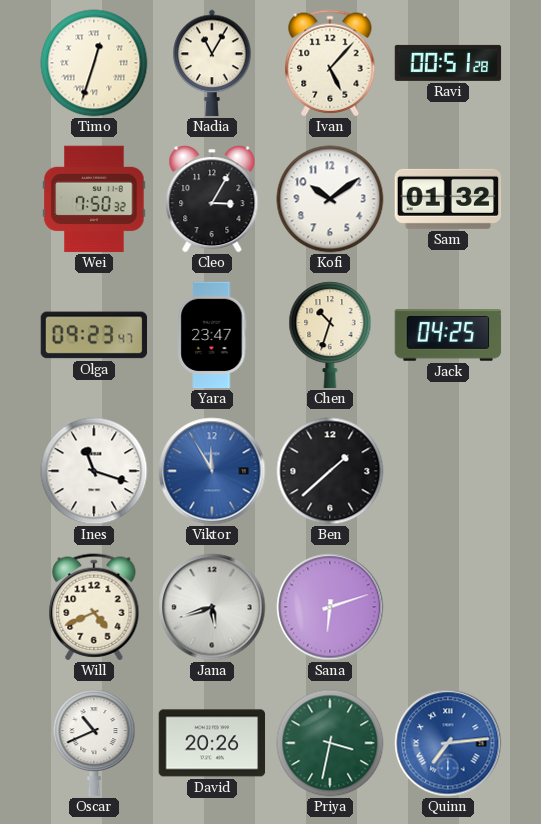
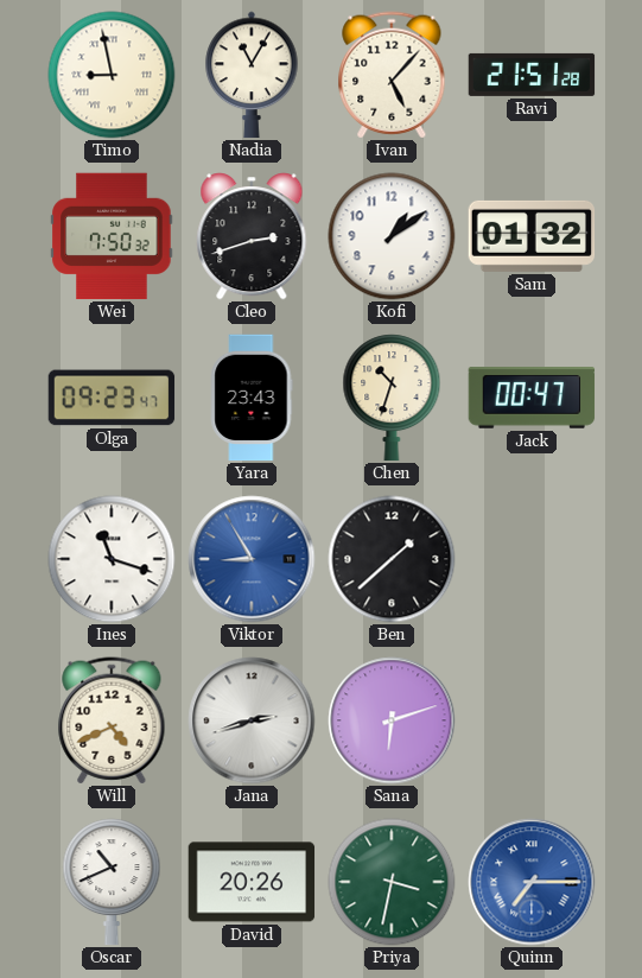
Timo: 12:33 -> 8:58 (112, 75)
Ravi: 00:51 -> 21:51 (532, 75)
Cleo: 3:05 -> 2:42 (252, 236)
Kofi: 10:09 -> 1:09 (392, 236)
Yara: 23:47 -> 23:43 (252, 398)
Jack: 04:25 -> 00:47 (532, 398)
Viktor: 11:55 -> 8:55 (252, 559)
Jana: 5:42 -> 2:42 (252, 720)
Quinn: 7:14 -> 7:15 (532, 882)
